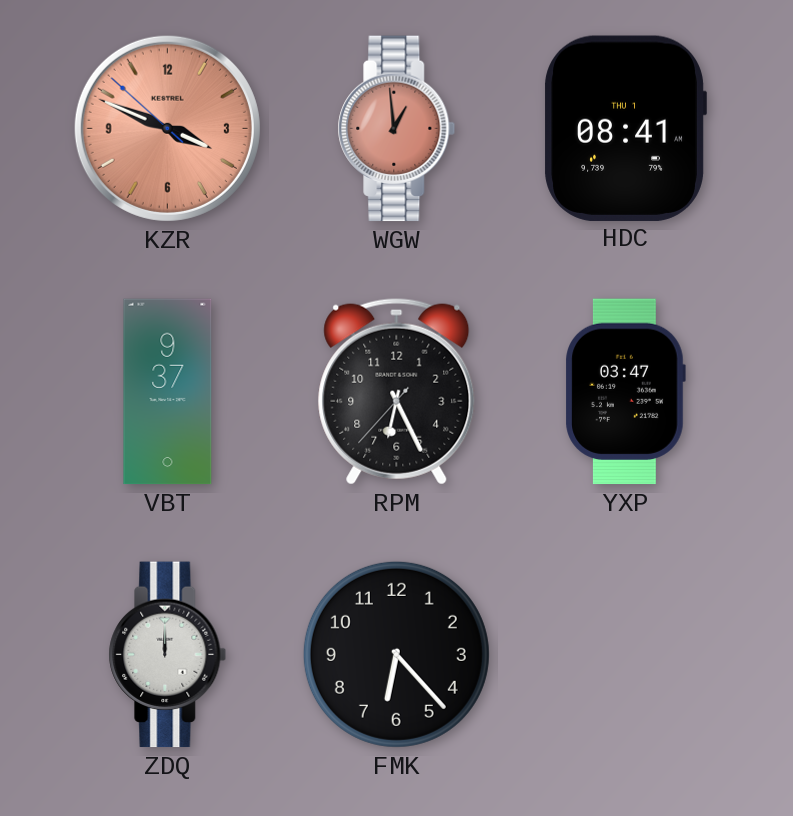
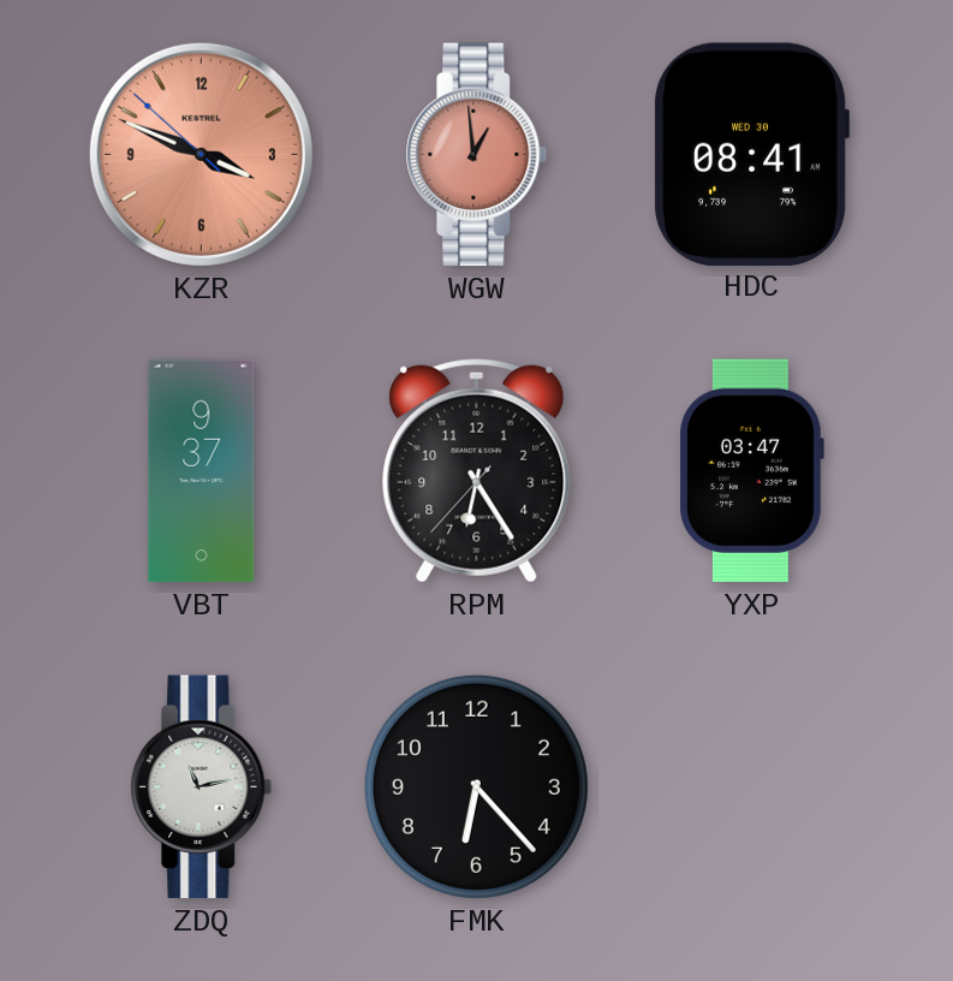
HDC date: THU 1 -> WED 30 (751, 154)
RPM: 6:25 -> 6:24 (477, 470)
ZDQ: 12:00 -> 11:13 (202, 787)
